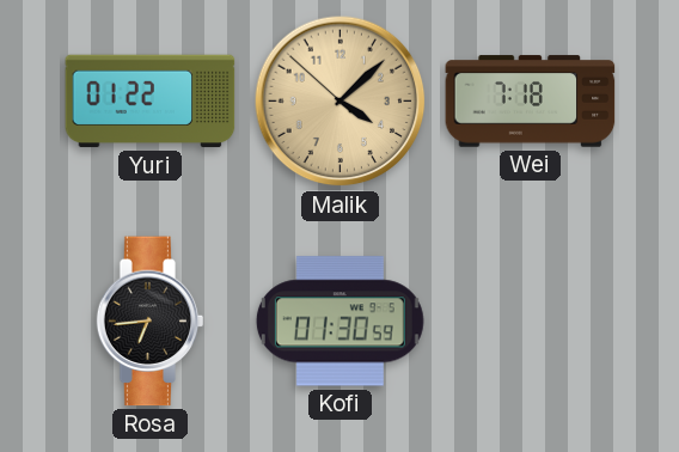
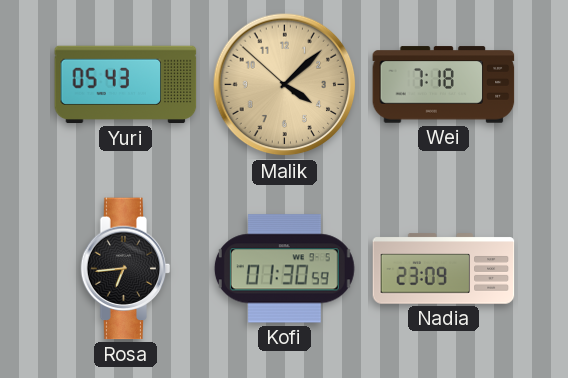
Yuri: 01:22 -> 05:43 (126, 85)
Nadia: none -> 23:09 (444, 269)
